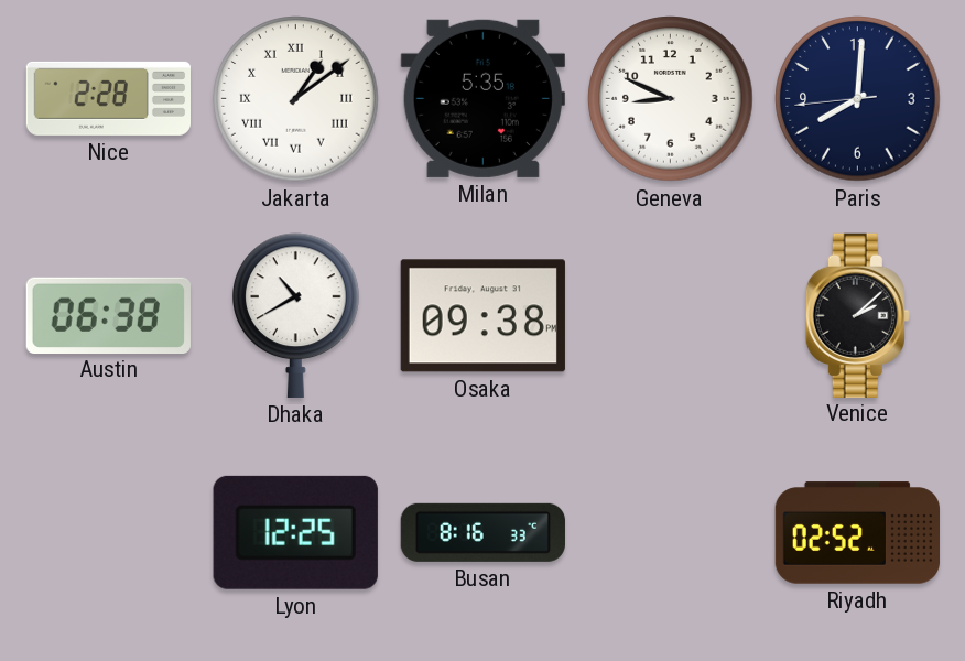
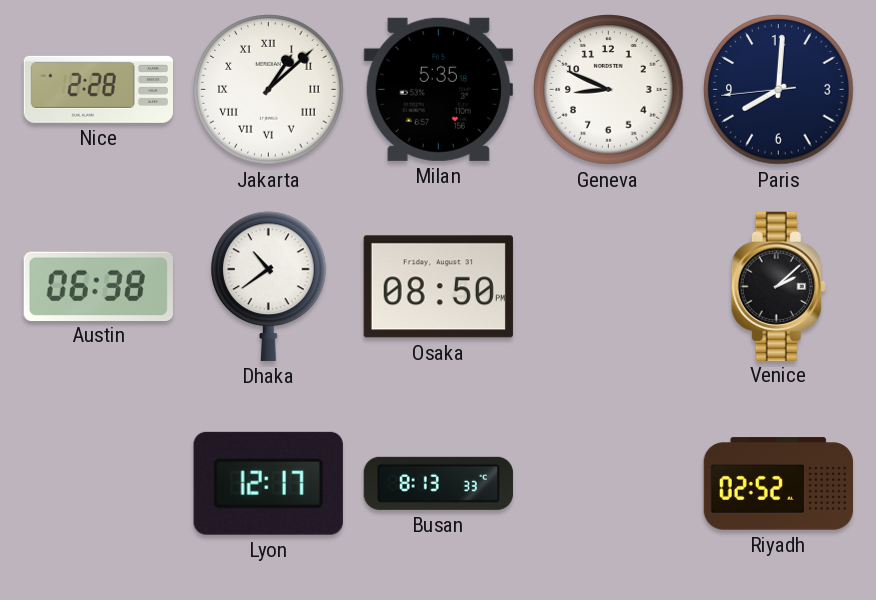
Jakarta: 1:09 -> 1:08 (269, 90)
Dhaka: 10:40 -> 10:39 (269, 286)
Osaka: 09:38 -> 08:50 (438, 287)
Lyon: 12:25 -> 12:17 (268, 483)
Busan: 8:16 -> 8:13 (438, 483)
